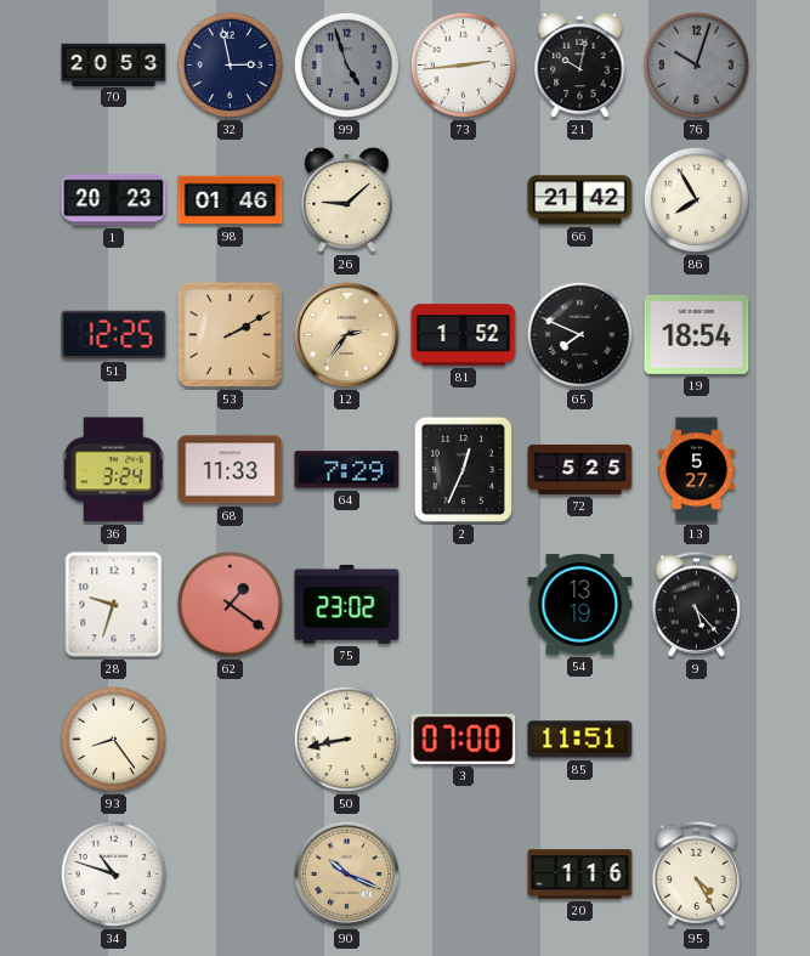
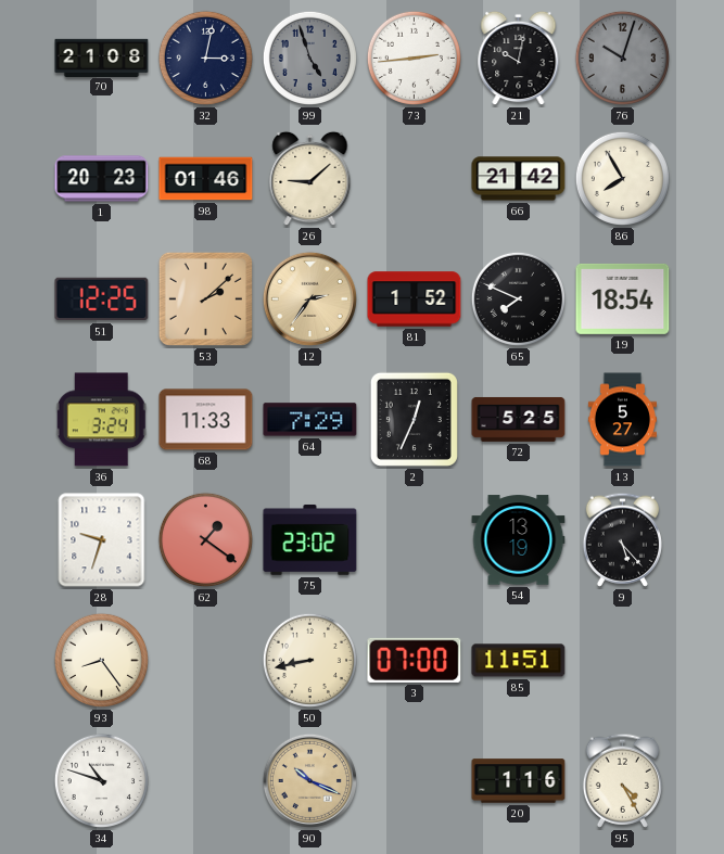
70: 20:53 -> 21:08 (102, 58)
32: 2:58 -> 3:02 (205, 58)
53: 2:10 -> 2:08 (205, 298)
